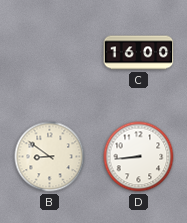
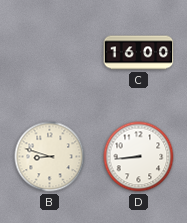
B: 8:51 -> 8:48 (50, 157)
